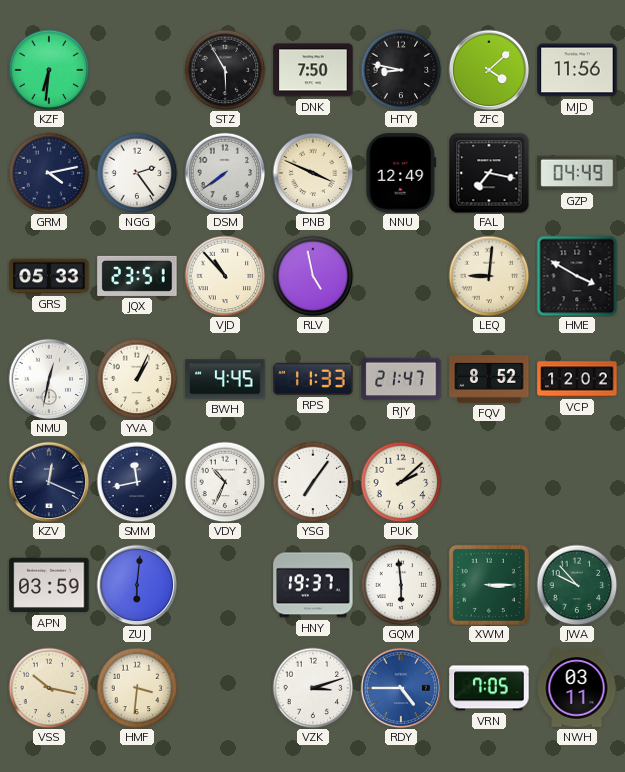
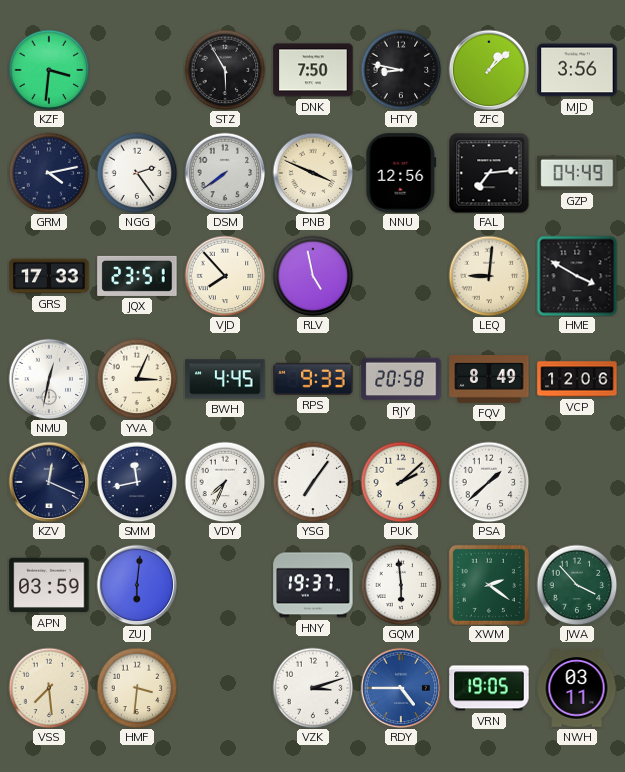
KZF: 6:31 -> 3:31 (49, 70)
ZFC: 4:08 -> 1:08 (489, 70)
MJD: 11:56 -> 3:56 (577, 70)
NNU: 12:49 -> 12:56 (401, 173)
FAL: 7:17 -> 7:14 (489, 173)
GRS: 05:33 -> 17:33 (49, 276)
VJD: 10:53 -> 7:53 (225, 276)
YVA: 1:04 -> 3:04 (137, 379)
RPS: 11:33 -> 9:33 (313, 379)
RJY: 21:47 -> 20:58 (401, 379)
FQV: 8:52 -> 8:49 (489, 380)
VCP: 12:02 -> 12:06 (577, 379)
VDY: 10:34 -> 7:34 (225, 482)
PSA: none -> 1:38 (489, 482)
XWM: 3:15 -> 2:21 (489, 585)
JWA: 9:53 -> 3:53 (577, 585)
VSS: 10:17 -> 7:29 (49, 688)
VRN: 7:05 -> 19:05 (489, 688)
